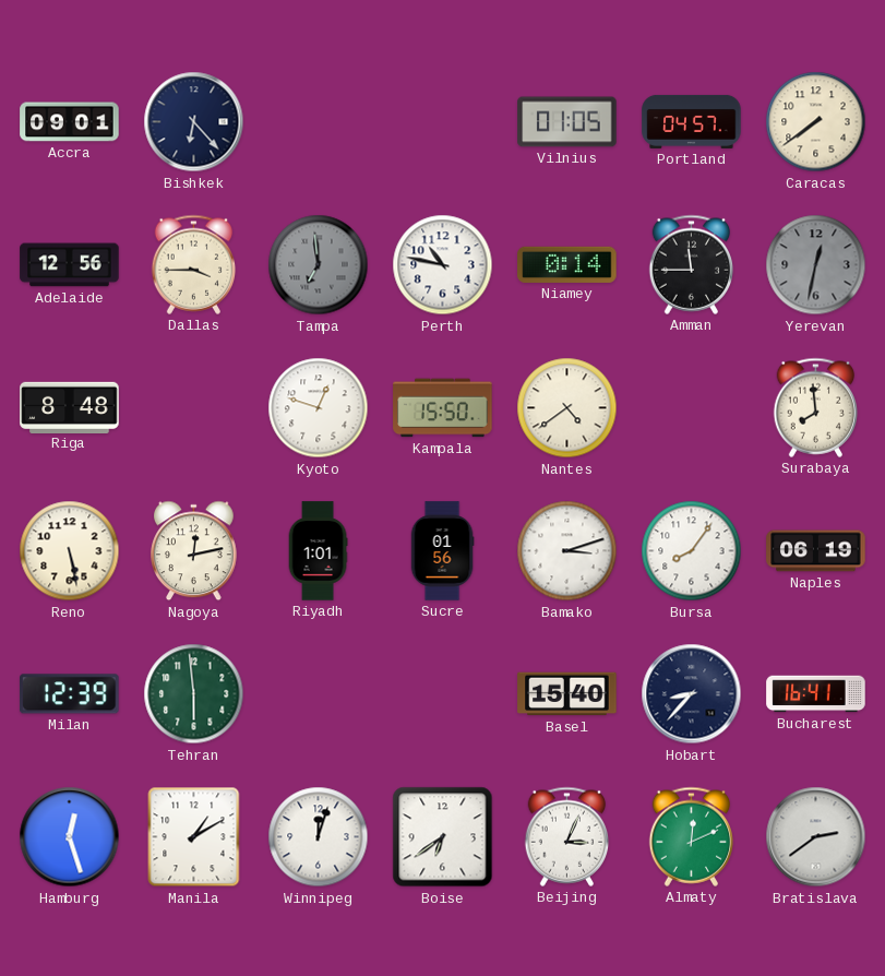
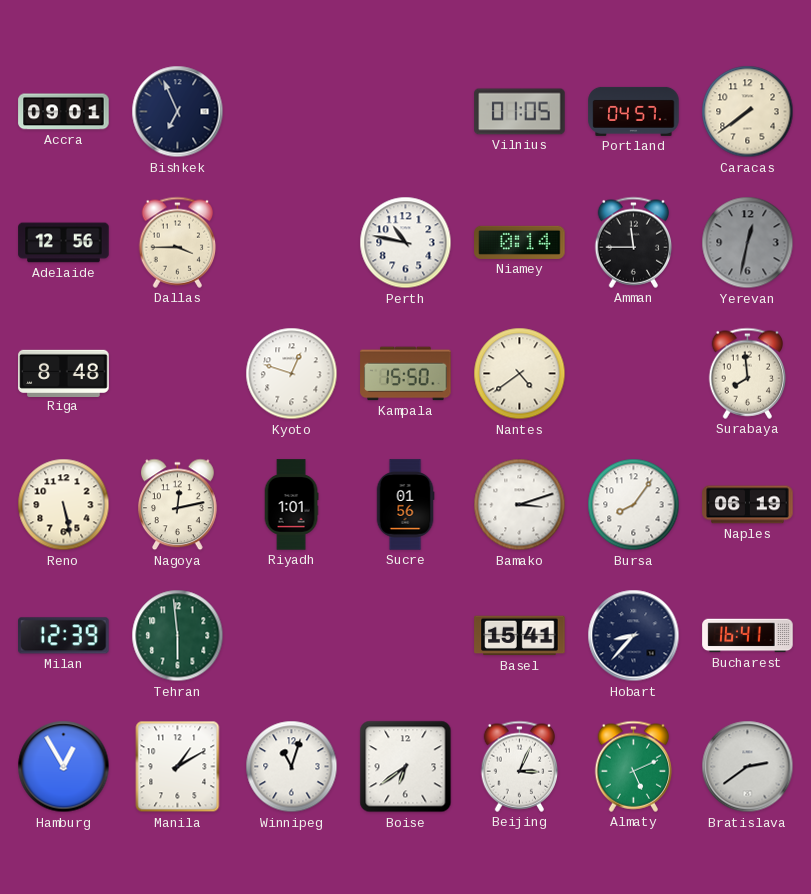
Bishkek: 6:23 -> 6:56 (178, 112)
Tampa: 6:59 -> none (319, 265)
Basel: 15:40 -> 15:41 (520, 636)
Hamburg: 12:27 -> 12:55 (64, 767)
Winnipeg: 12:03 -> 11:03 (292, 767)
Almaty: 12:11 -> 5:11 (634, 766)
